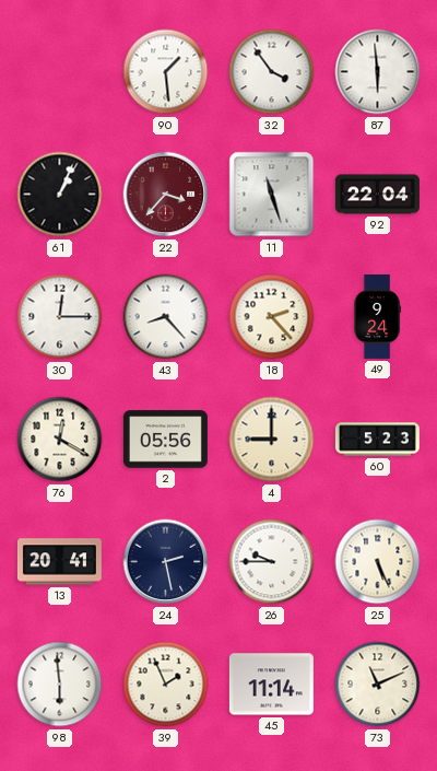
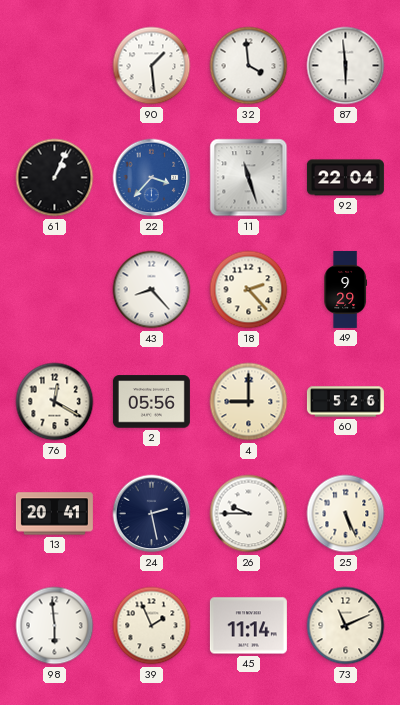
32: 3:54 -> 3:59 (249, 66)
22 dial: burgundy -> blue (152, 178)
30: 12:15 -> none (60, 317)
49: 9:24 -> 9:29 (345, 289)
60: 5:23 -> 5:26 (345, 402)
